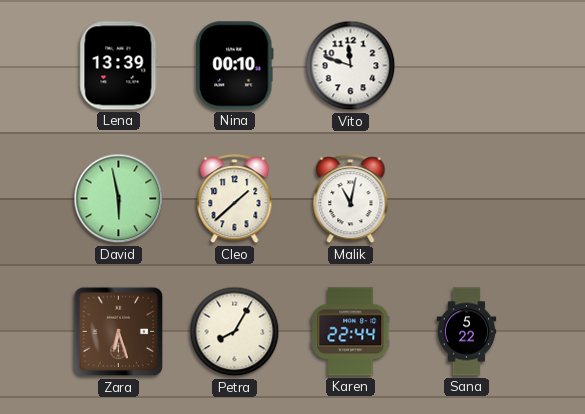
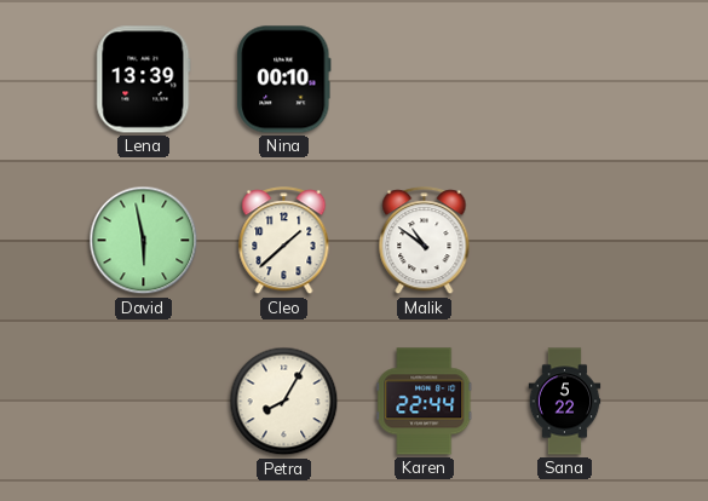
Vito: 11:48 -> none (351, 66)
Malik: 11:02 -> 10:51 (425, 241)
Zara: 6:27 -> none (119, 332)
